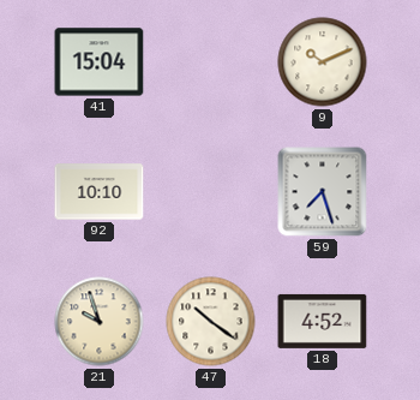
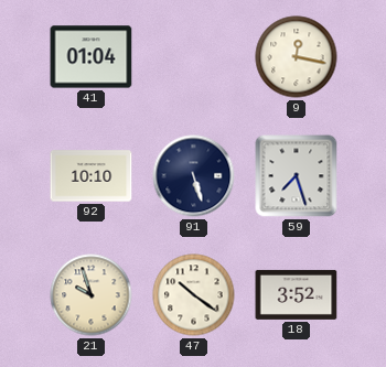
41: 15:04 -> 01:04 (92, 57)
9: 10:11 -> 12:17 (297, 57)
91: none -> 5:27 (194, 176)
18: 4:52 -> 3:52 (297, 294)
